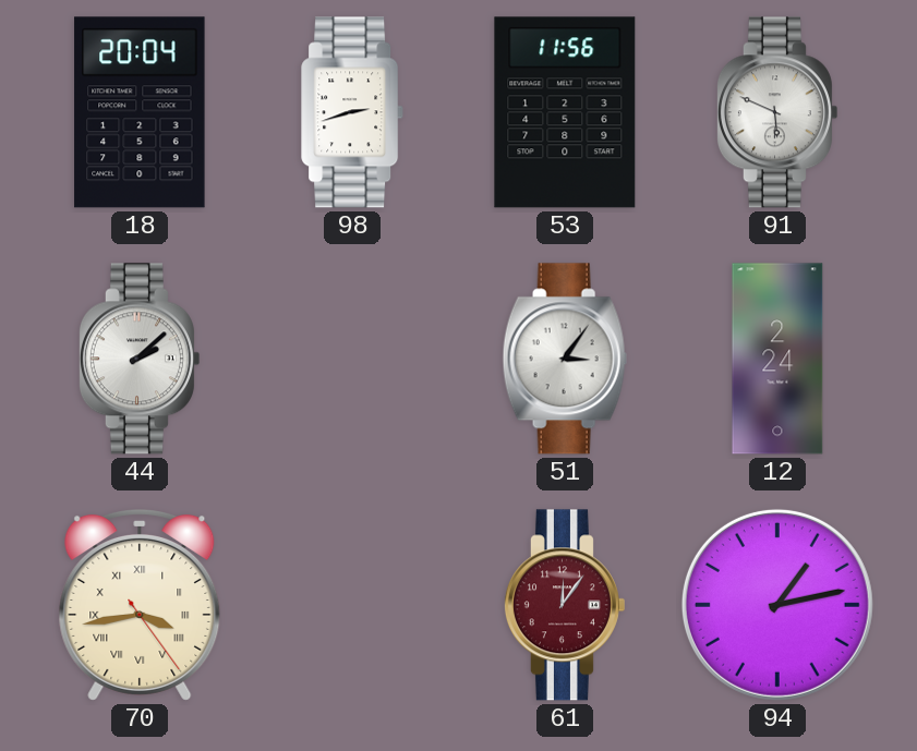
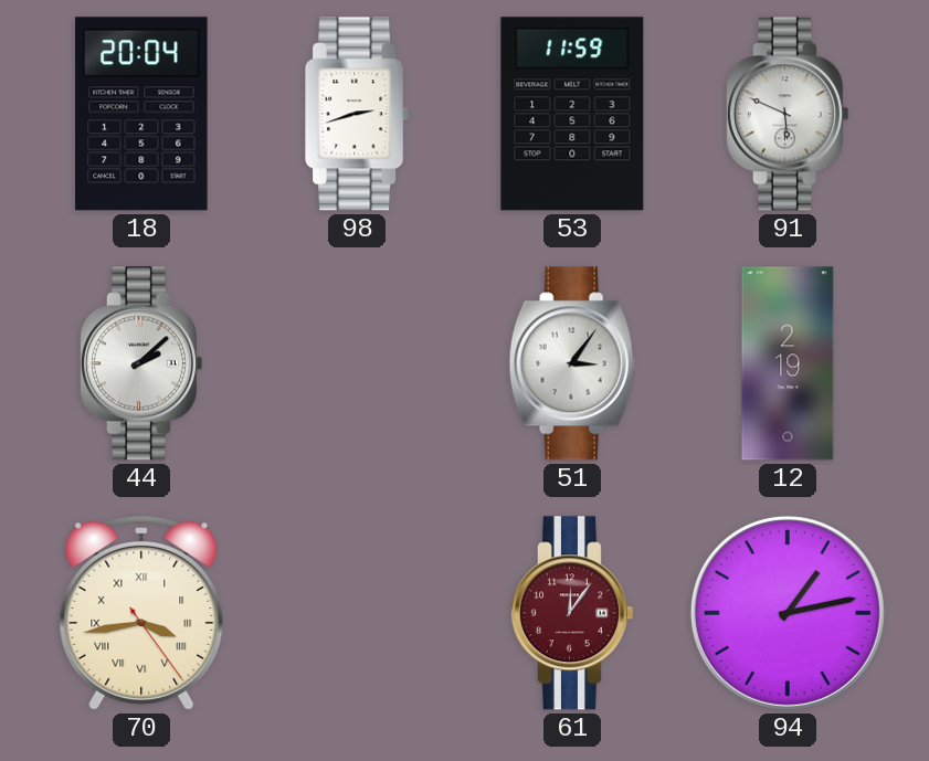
53: 11:56 -> 11:59 (572, 114)
12: 2:24 -> 2:19 (788, 363)
